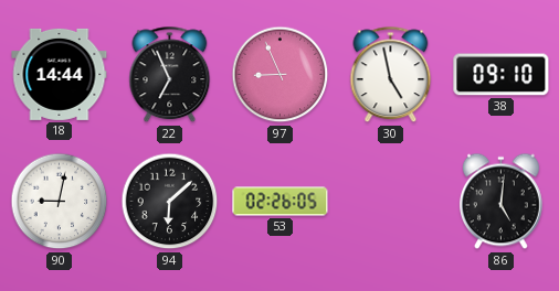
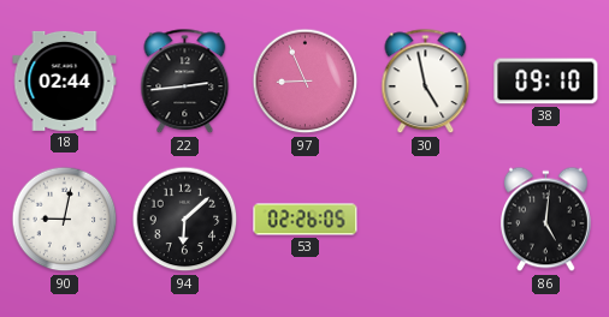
18: 14:44 -> 02:44 (65, 80)
22: 6:56 -> 2:44 (185, 82)
